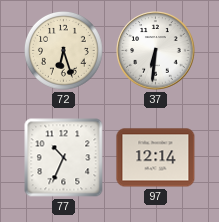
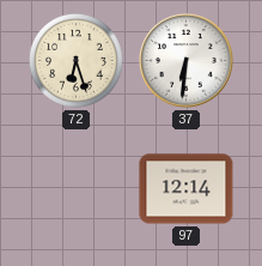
77: 10:34 -> none (64, 158)
